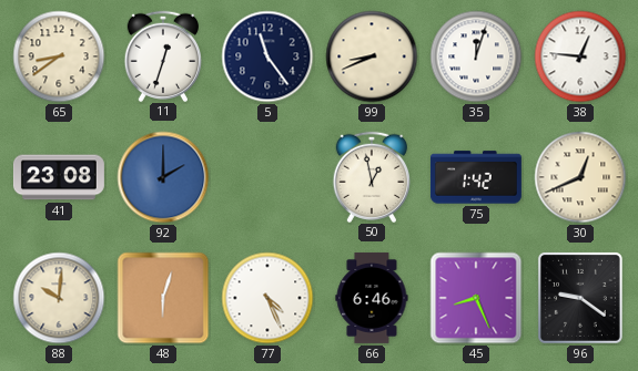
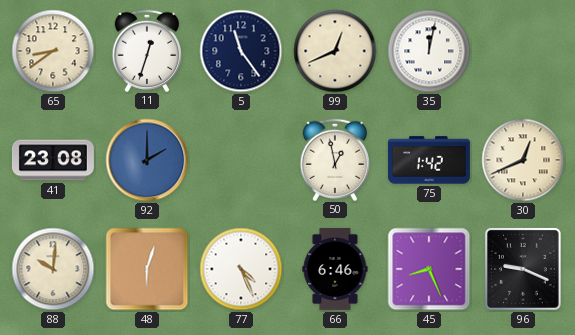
99: 8:41 -> 12:41 (335, 51)
35: 12:03 -> 12:02 (429, 51)
38: 12:46 -> none (580, 56)
96: 9:21 -> 9:19 (523, 269)
